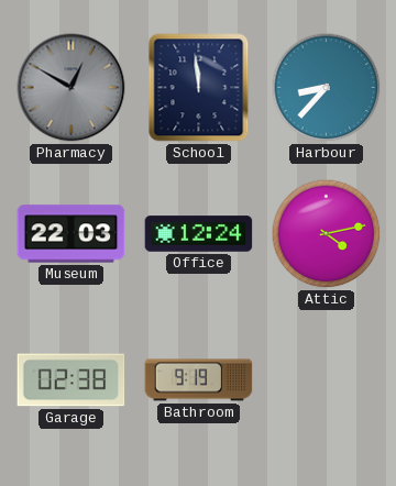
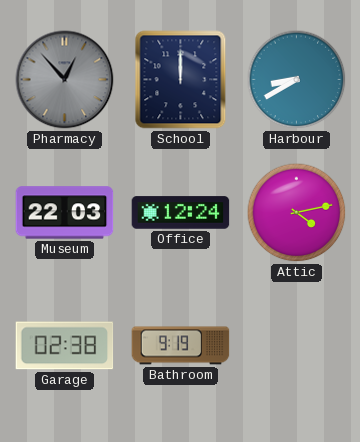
Pharmacy: 12:50 -> 12:53 (65, 80)
School: 11:59 -> 12:00 (181, 80)
Harbour: 8:37 -> 8:40 (297, 80)
